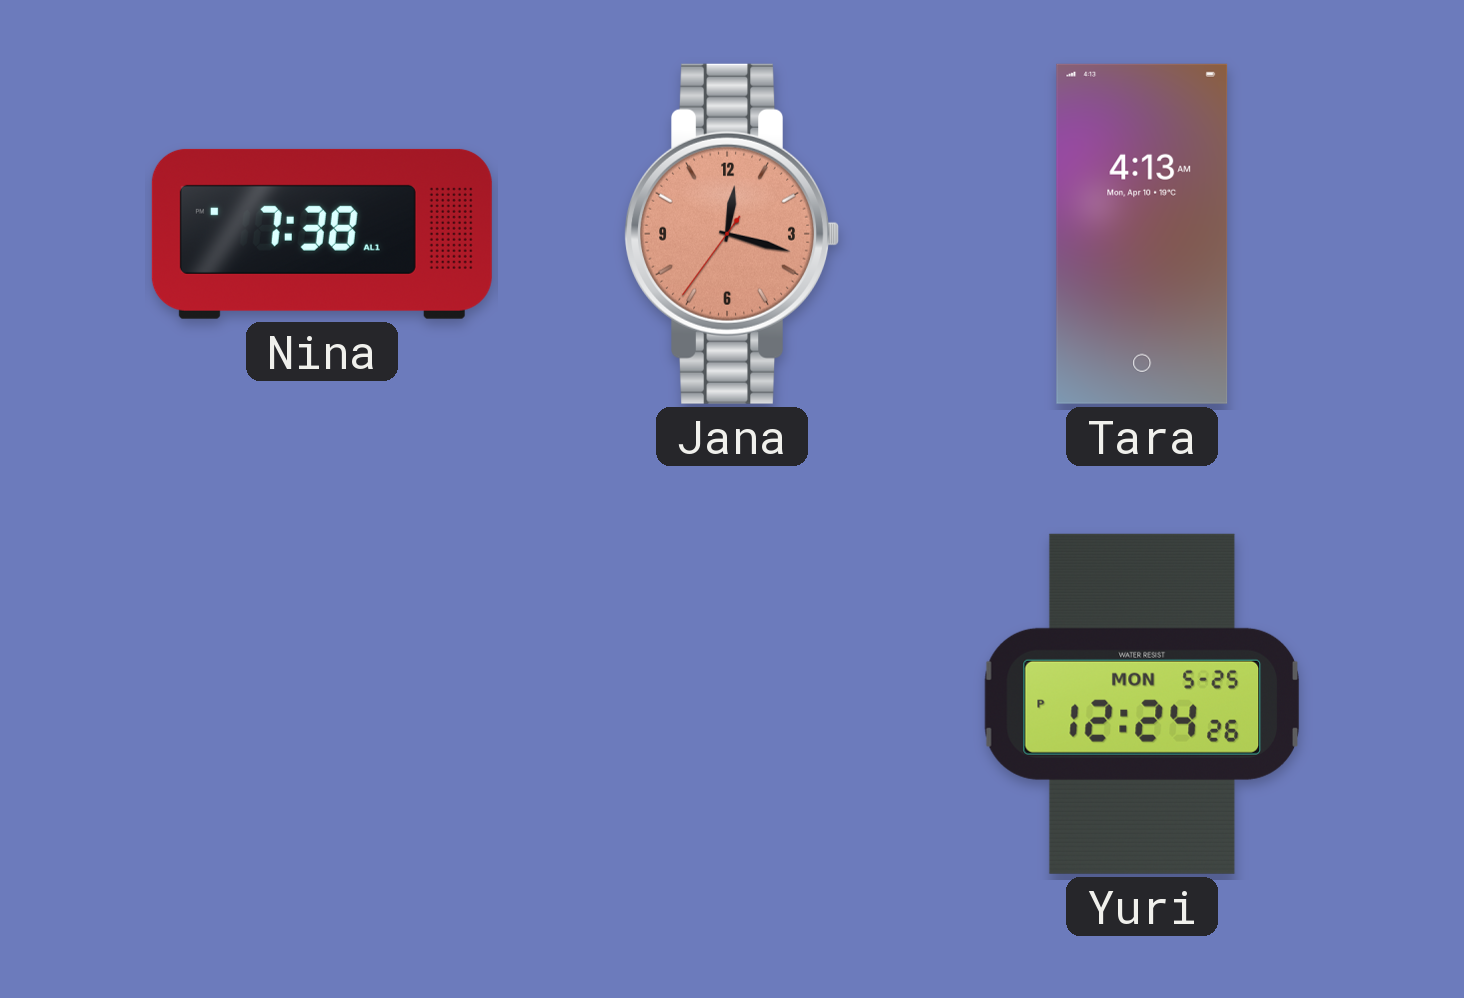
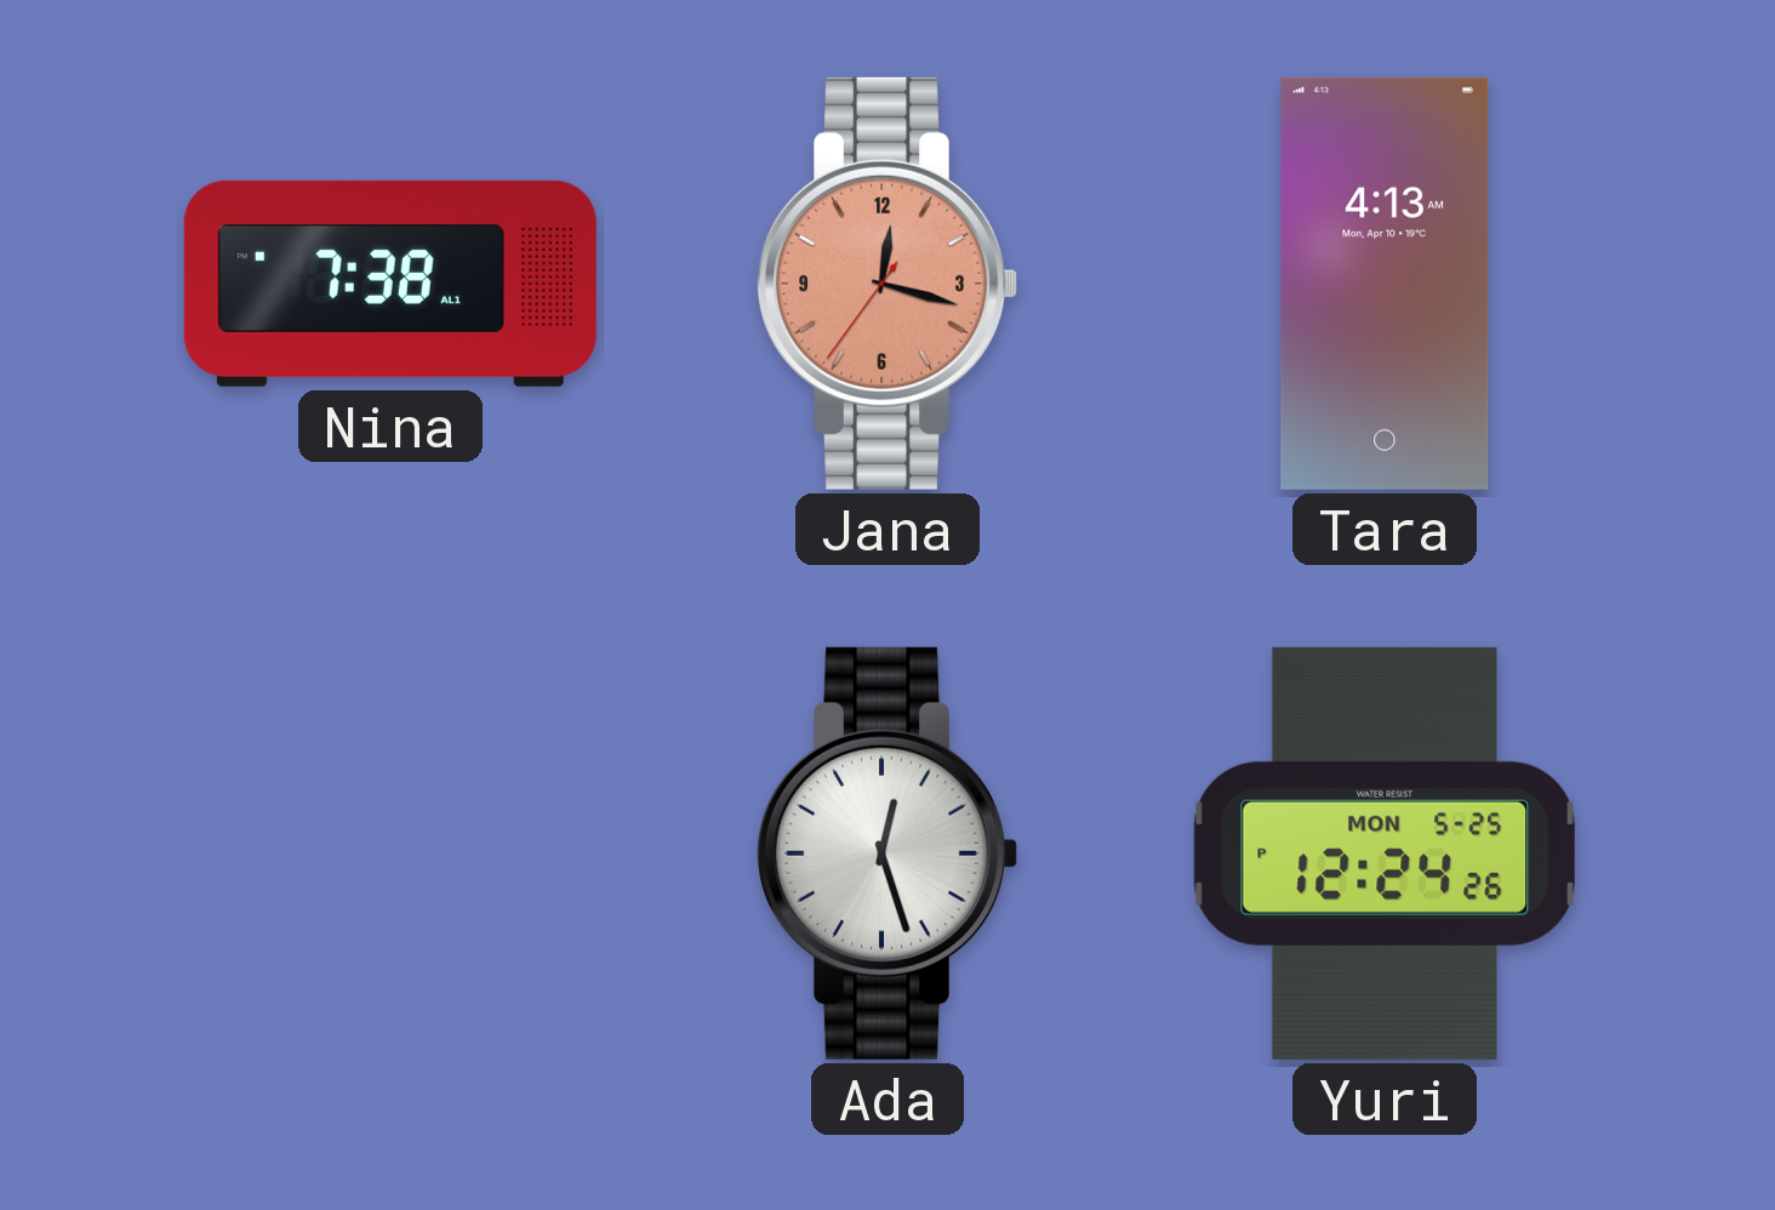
Ada: none -> 12:27 (886, 854)
